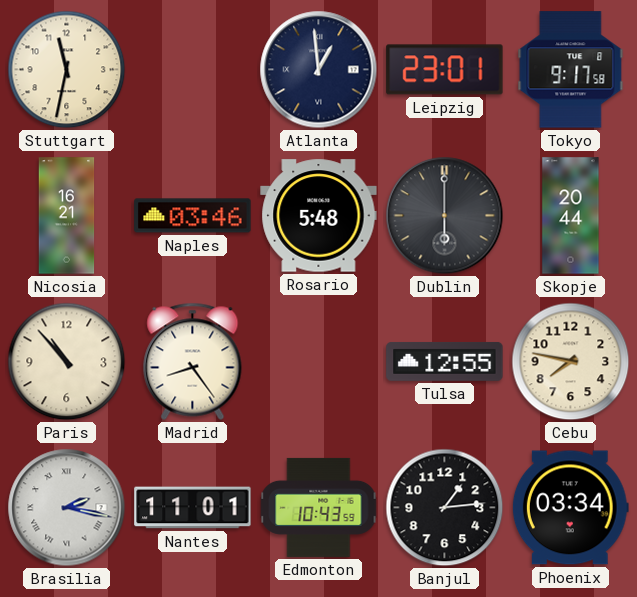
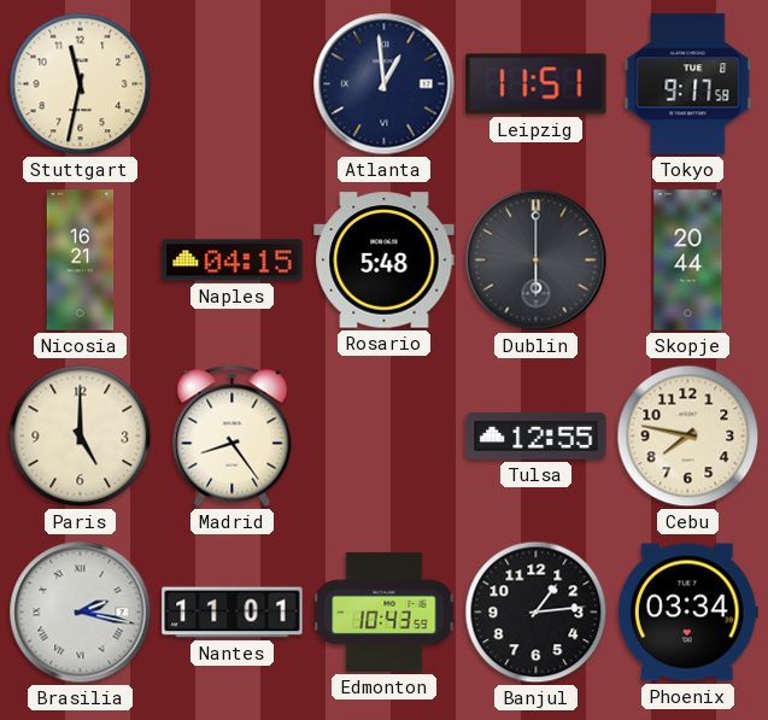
Leipzig: 23:01 -> 11:51 (537, 84)
Naples: 03:46 -> 04:15 (233, 261)
Paris: 10:53 -> 5:00 (81, 437)
